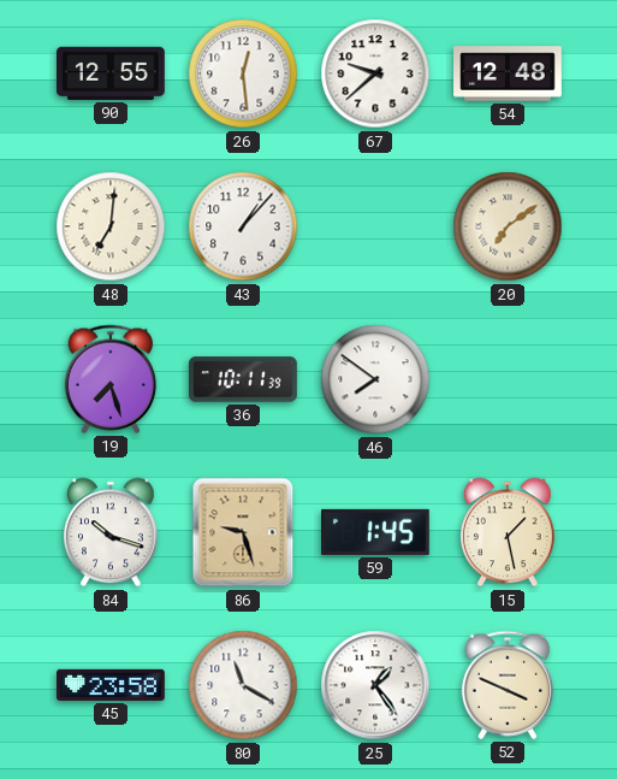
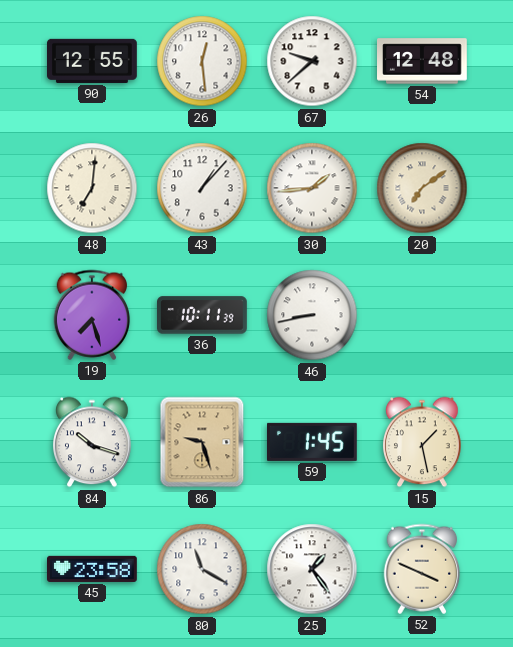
30: none -> 1:44 (312, 188)
46: 7:51 -> 8:43 (312, 315)
